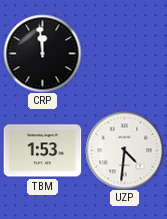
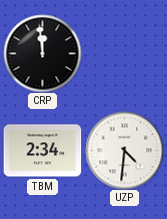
TBM: 1:53 -> 2:34 (42, 151)
